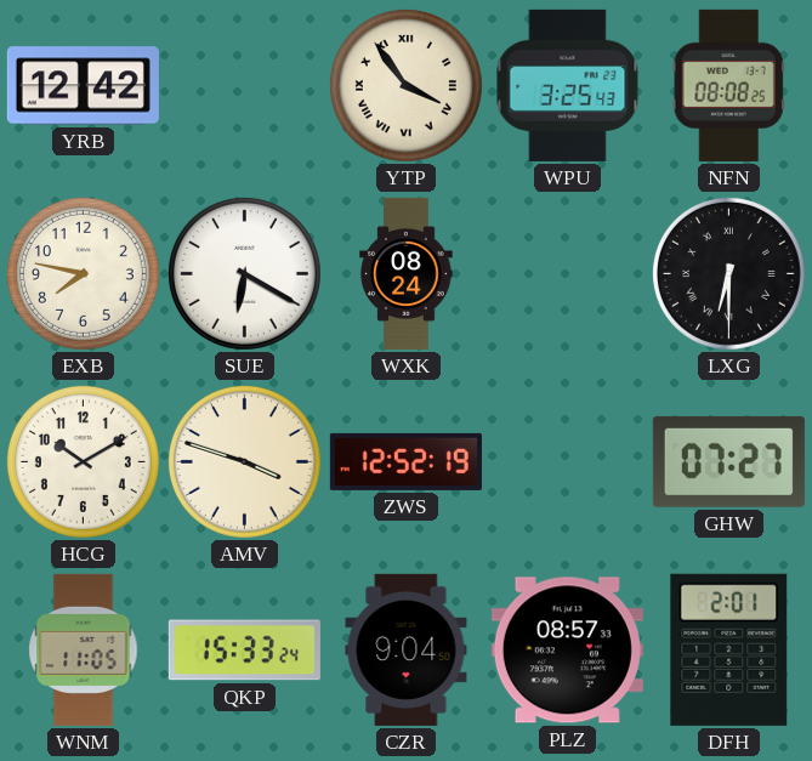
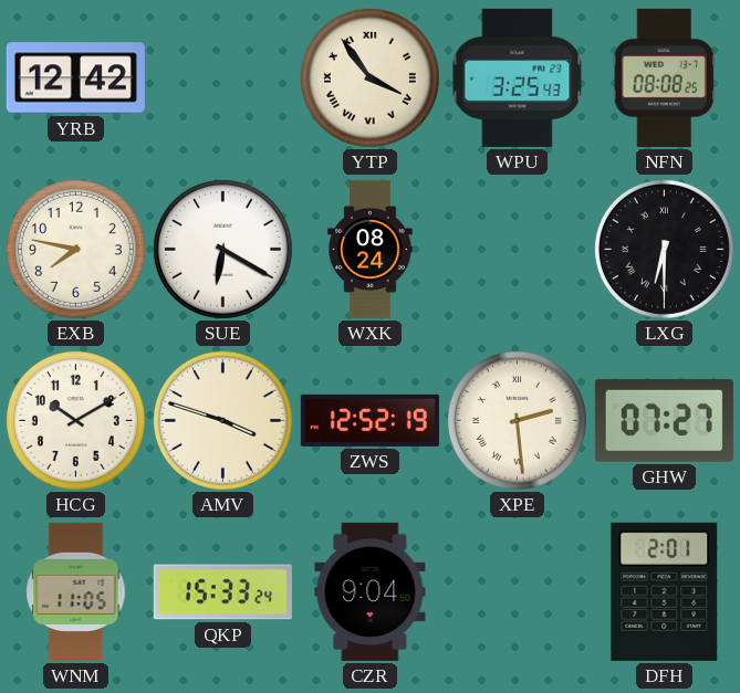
XPE: none -> 2:29 (517, 420)
PLZ: 08:57 -> none (567, 651)
